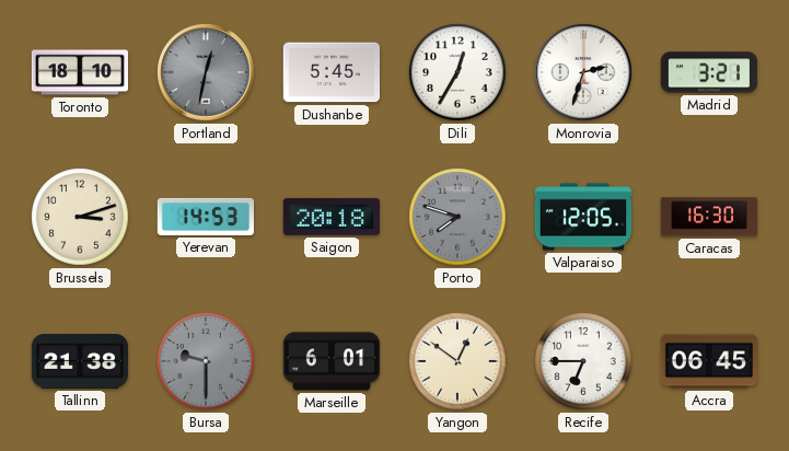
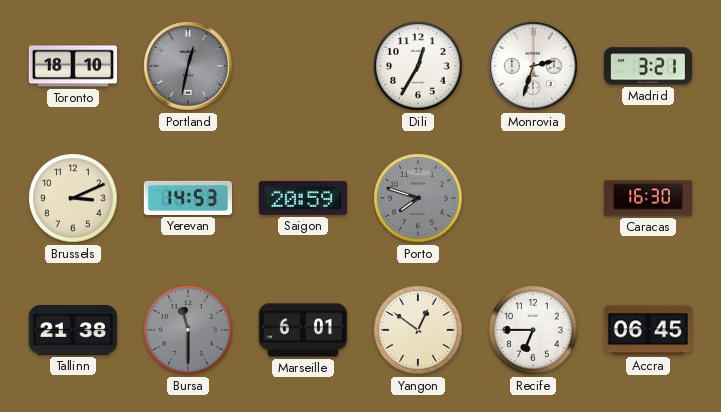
Dushanbe: 5:45 -> none (330, 72)
Brussels: 3:12 -> 3:11 (73, 198)
Saigon: 20:18 -> 20:59 (303, 198)
Valparaiso: 12:05 -> none (582, 217)
Bursa: 9:30 -> 11:30 (188, 330)
